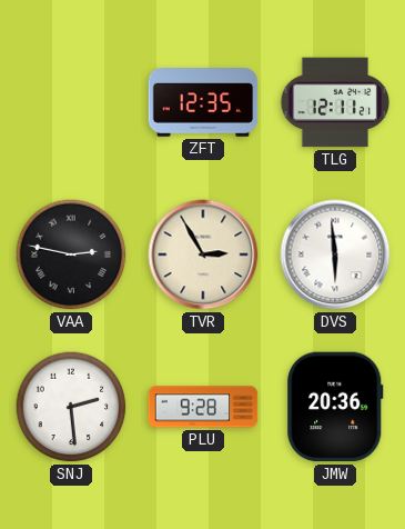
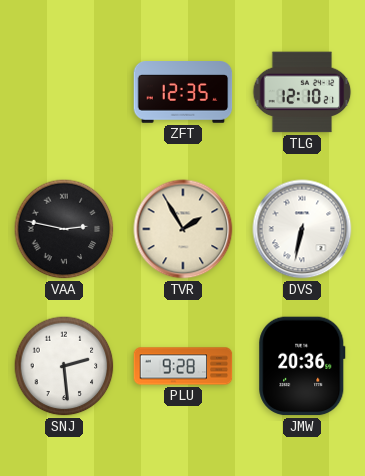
TLG: 12:11 -> 12:10 (302, 92)
TVR: 2:55 -> 1:55 (183, 229)
DVS: 5:59 -> 6:32 (302, 229)
